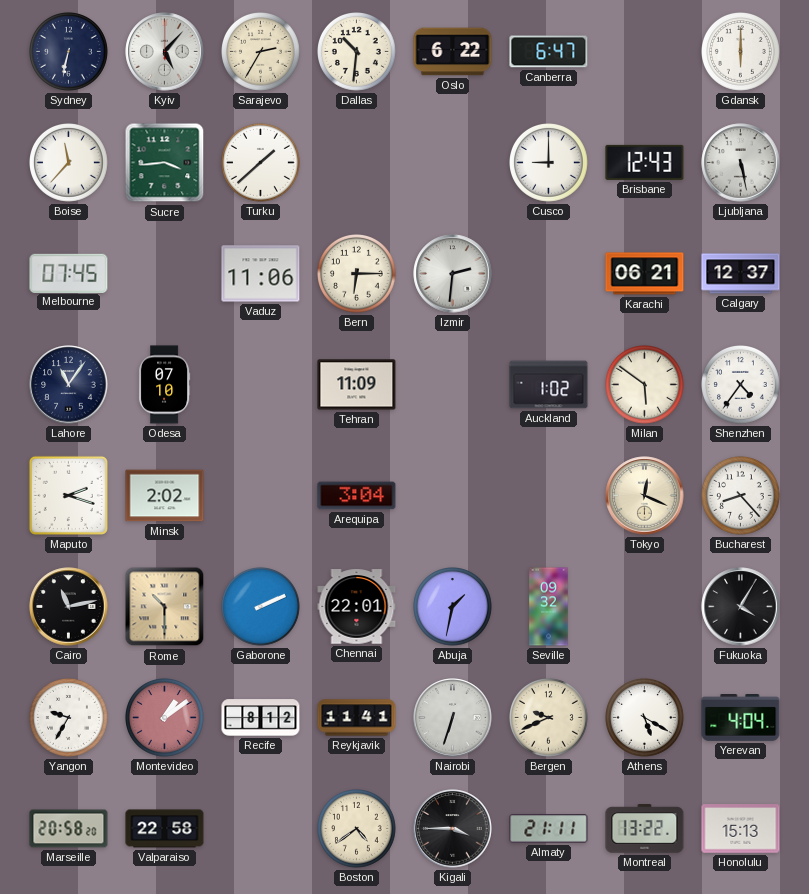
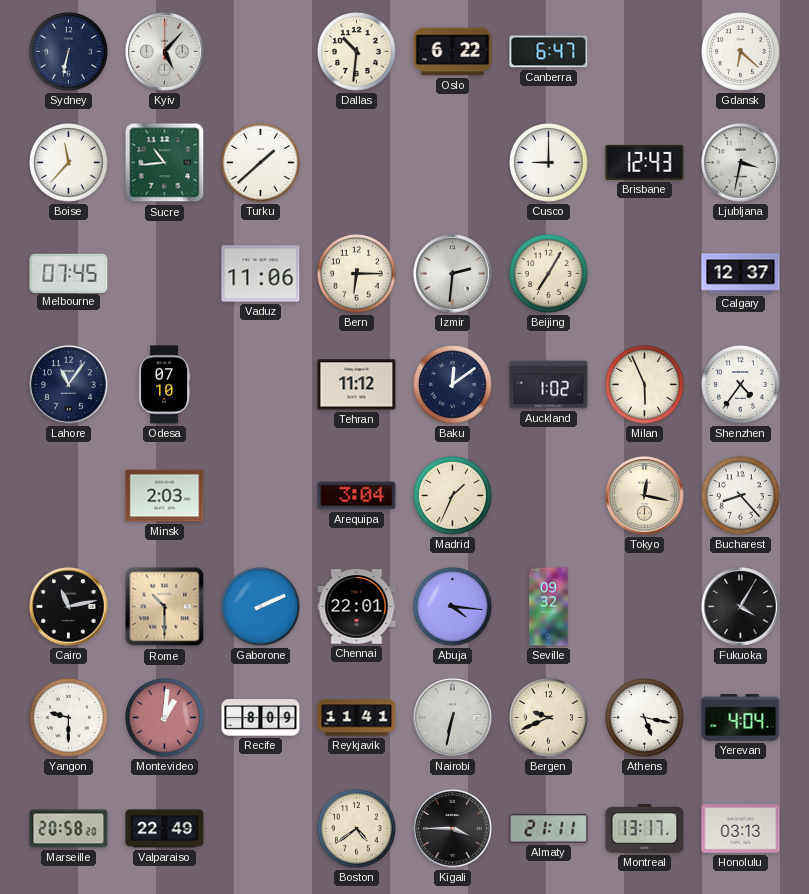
Sarajevo: 2:35 -> none (261, 52)
Gdansk: 6:00 -> 6:22 (741, 52)
Sucre: 3:44 -> 10:44 (165, 163)
Ljubljana: 5:28 -> 3:32 (741, 163)
Beijing: none -> 7:05 (549, 274)
Karachi: 06:21 -> none (645, 274)
Tehran: 11:09 -> 11:12 (357, 385)
Baku: none -> 12:09 (453, 385)
Milan: 5:51 -> 5:56 (645, 385)
Maputo: 2:18 -> none (68, 495)
Minsk: 2:02 -> 2:03 (165, 496)
Madrid: none -> 1:34 (453, 496)
Tokyo: 12:19 -> 12:17 (645, 496)
Abuja: 1:32 -> 4:16 (453, 607)
Yangon: 9:35 -> 9:30 (69, 718)
Montevideo: 1:09 -> 1:01 (165, 718)
Recife: 8:12 -> 8:09 (261, 718)
Nairobi: 6:33 -> 6:32 (453, 718)
Athens: 5:20 -> 5:17 (645, 718)
Valparaiso: 22:58 -> 22:49 (165, 829)
Montreal: 13:22 -> 13:17 (645, 829)
Honolulu: 15:13 -> 03:13 (741, 829)
